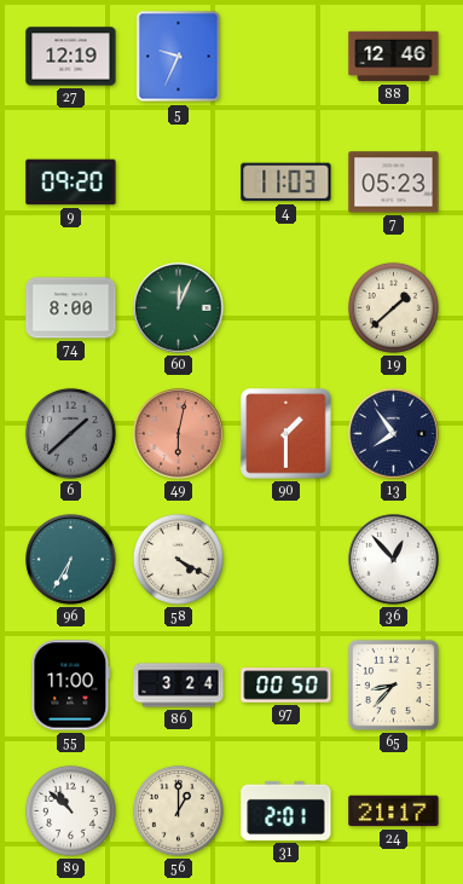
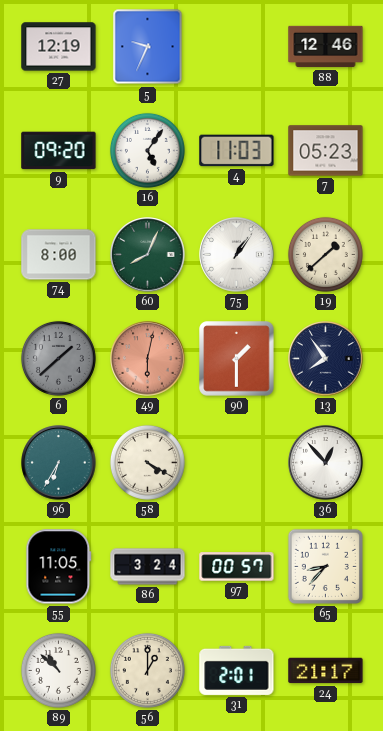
16: none -> 5:06 (147, 150)
60: 12:04 -> 8:04 (148, 255)
75: none -> 1:06 (237, 255)
55: 11:00 -> 11:05 (59, 567)
97: 00:50 -> 00:57 (237, 567)
